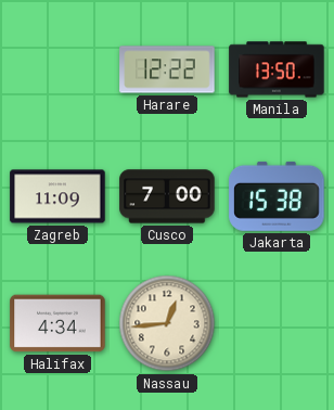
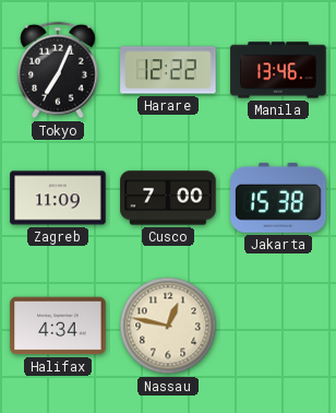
Tokyo: none -> 7:04 (58, 70)
Manila: 13:50 -> 13:46 (278, 70)
Nassau: 12:44 -> 12:47 (168, 326)
